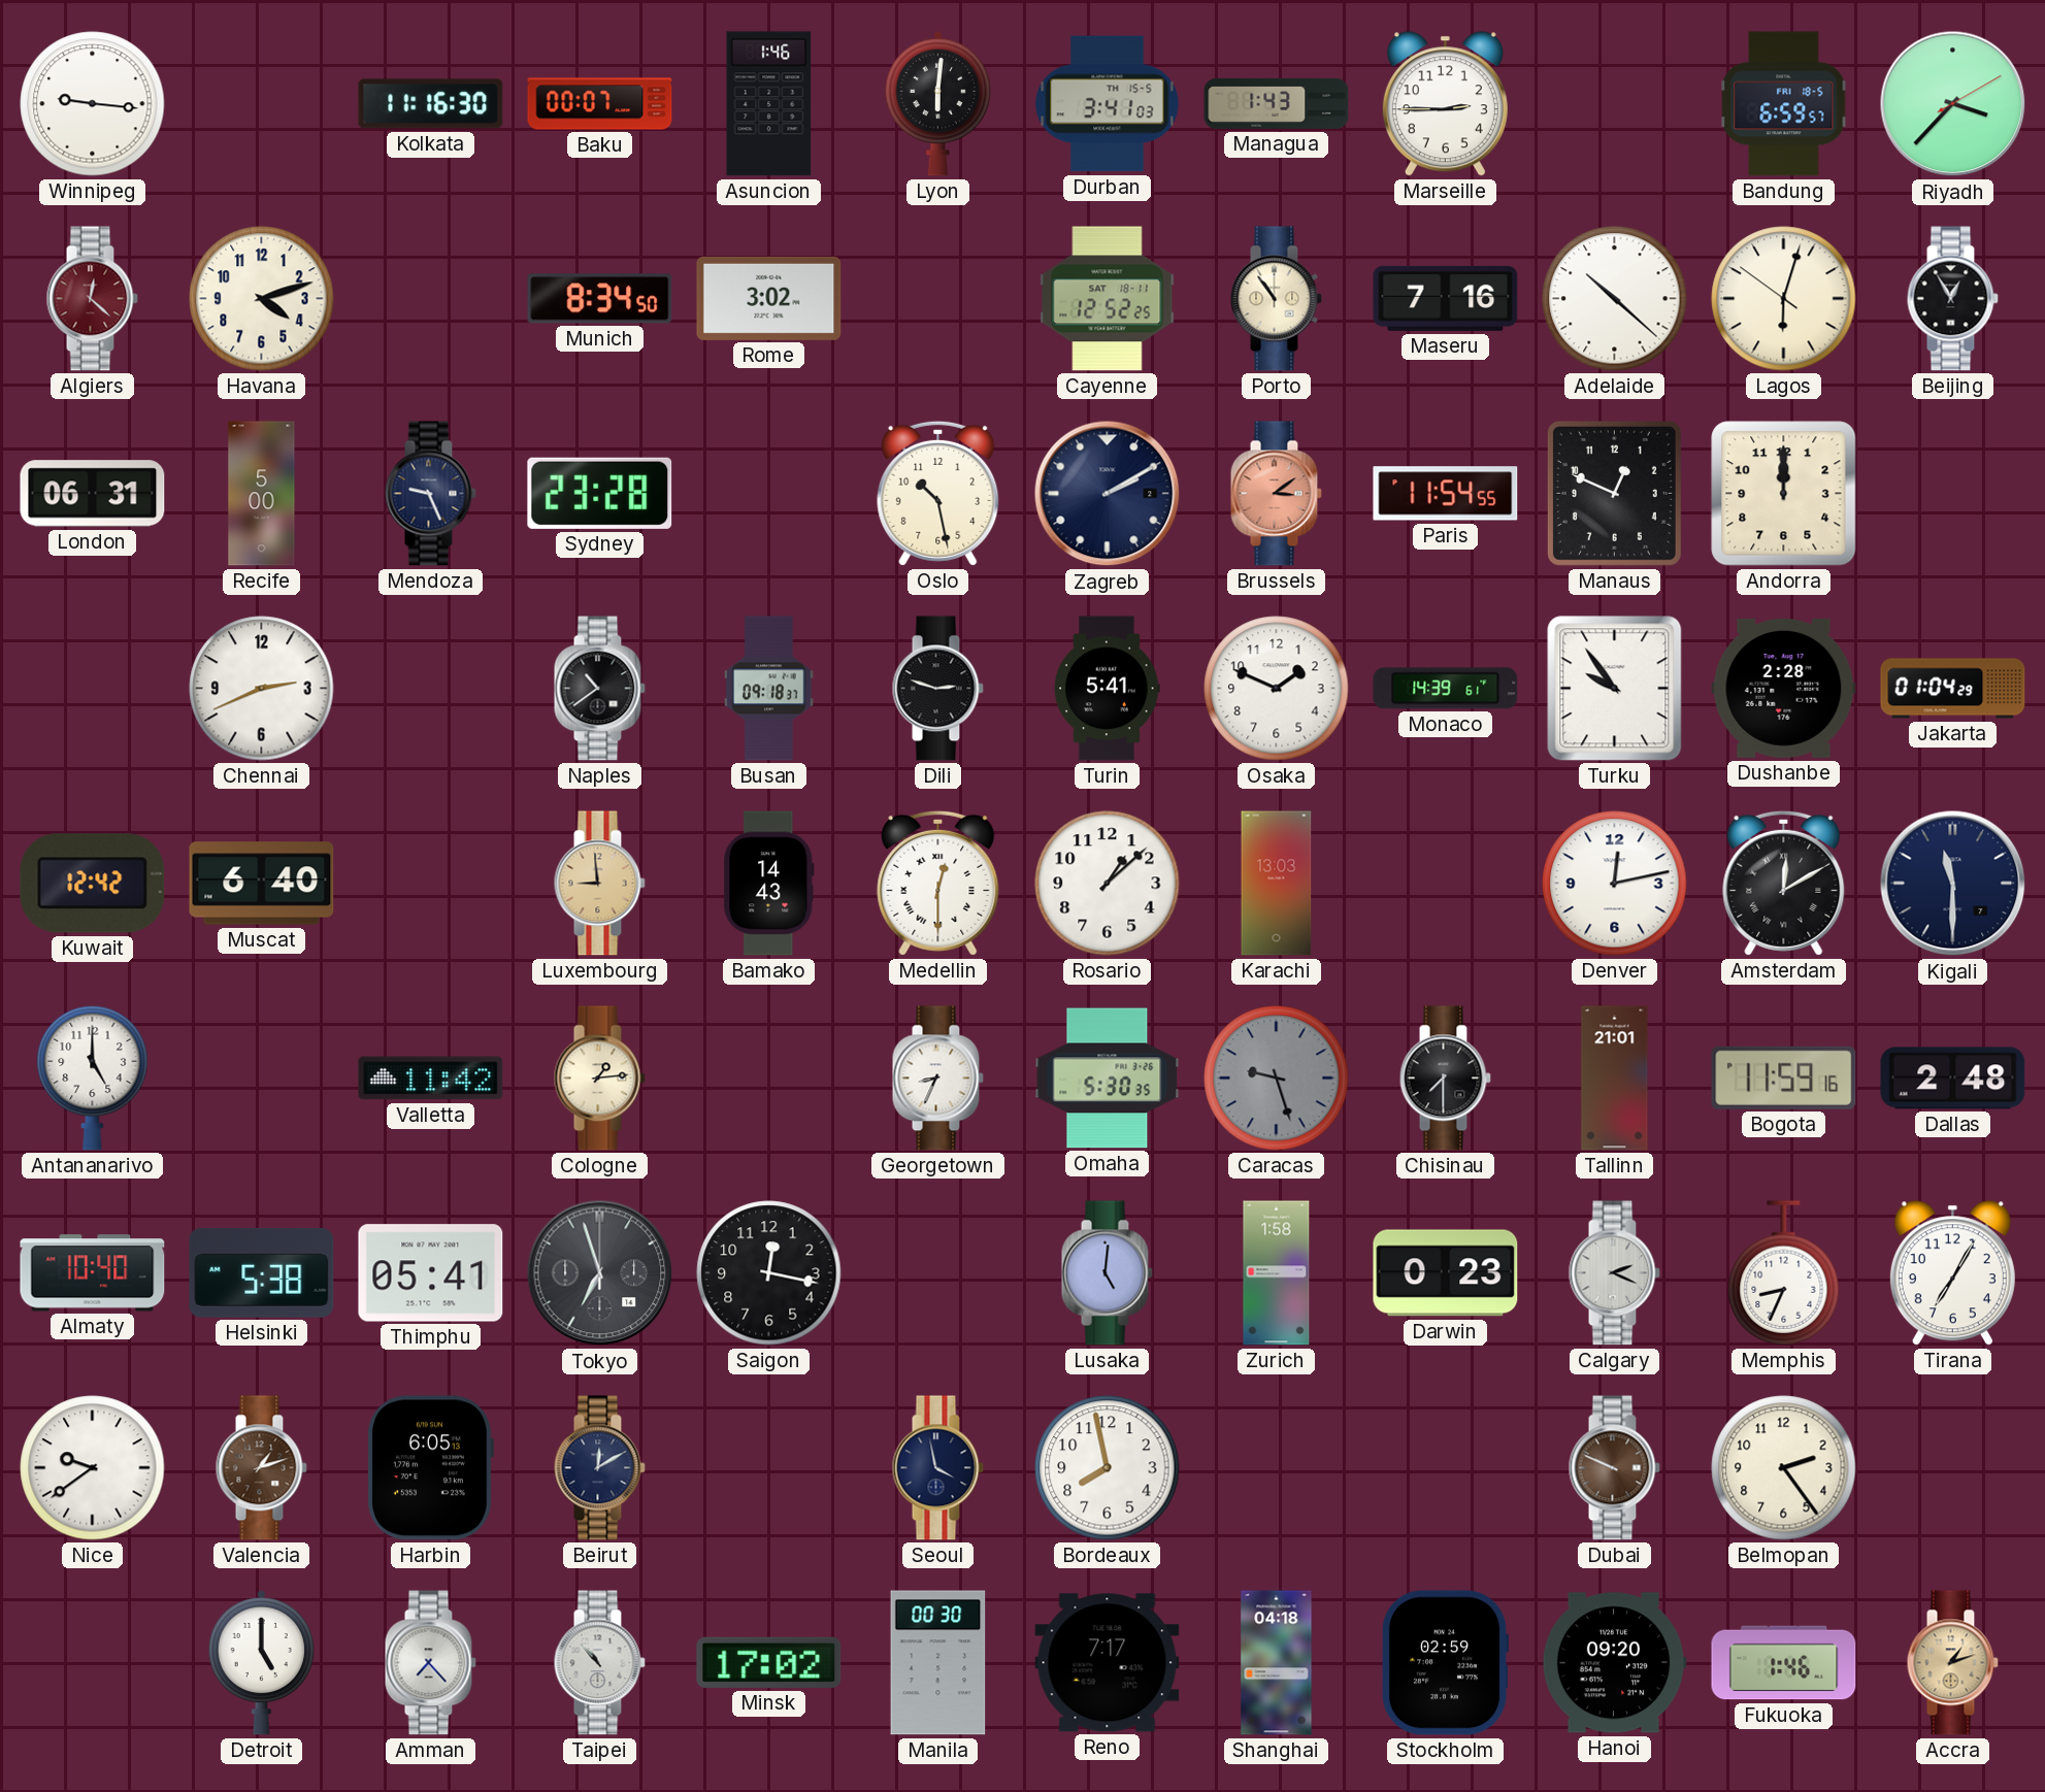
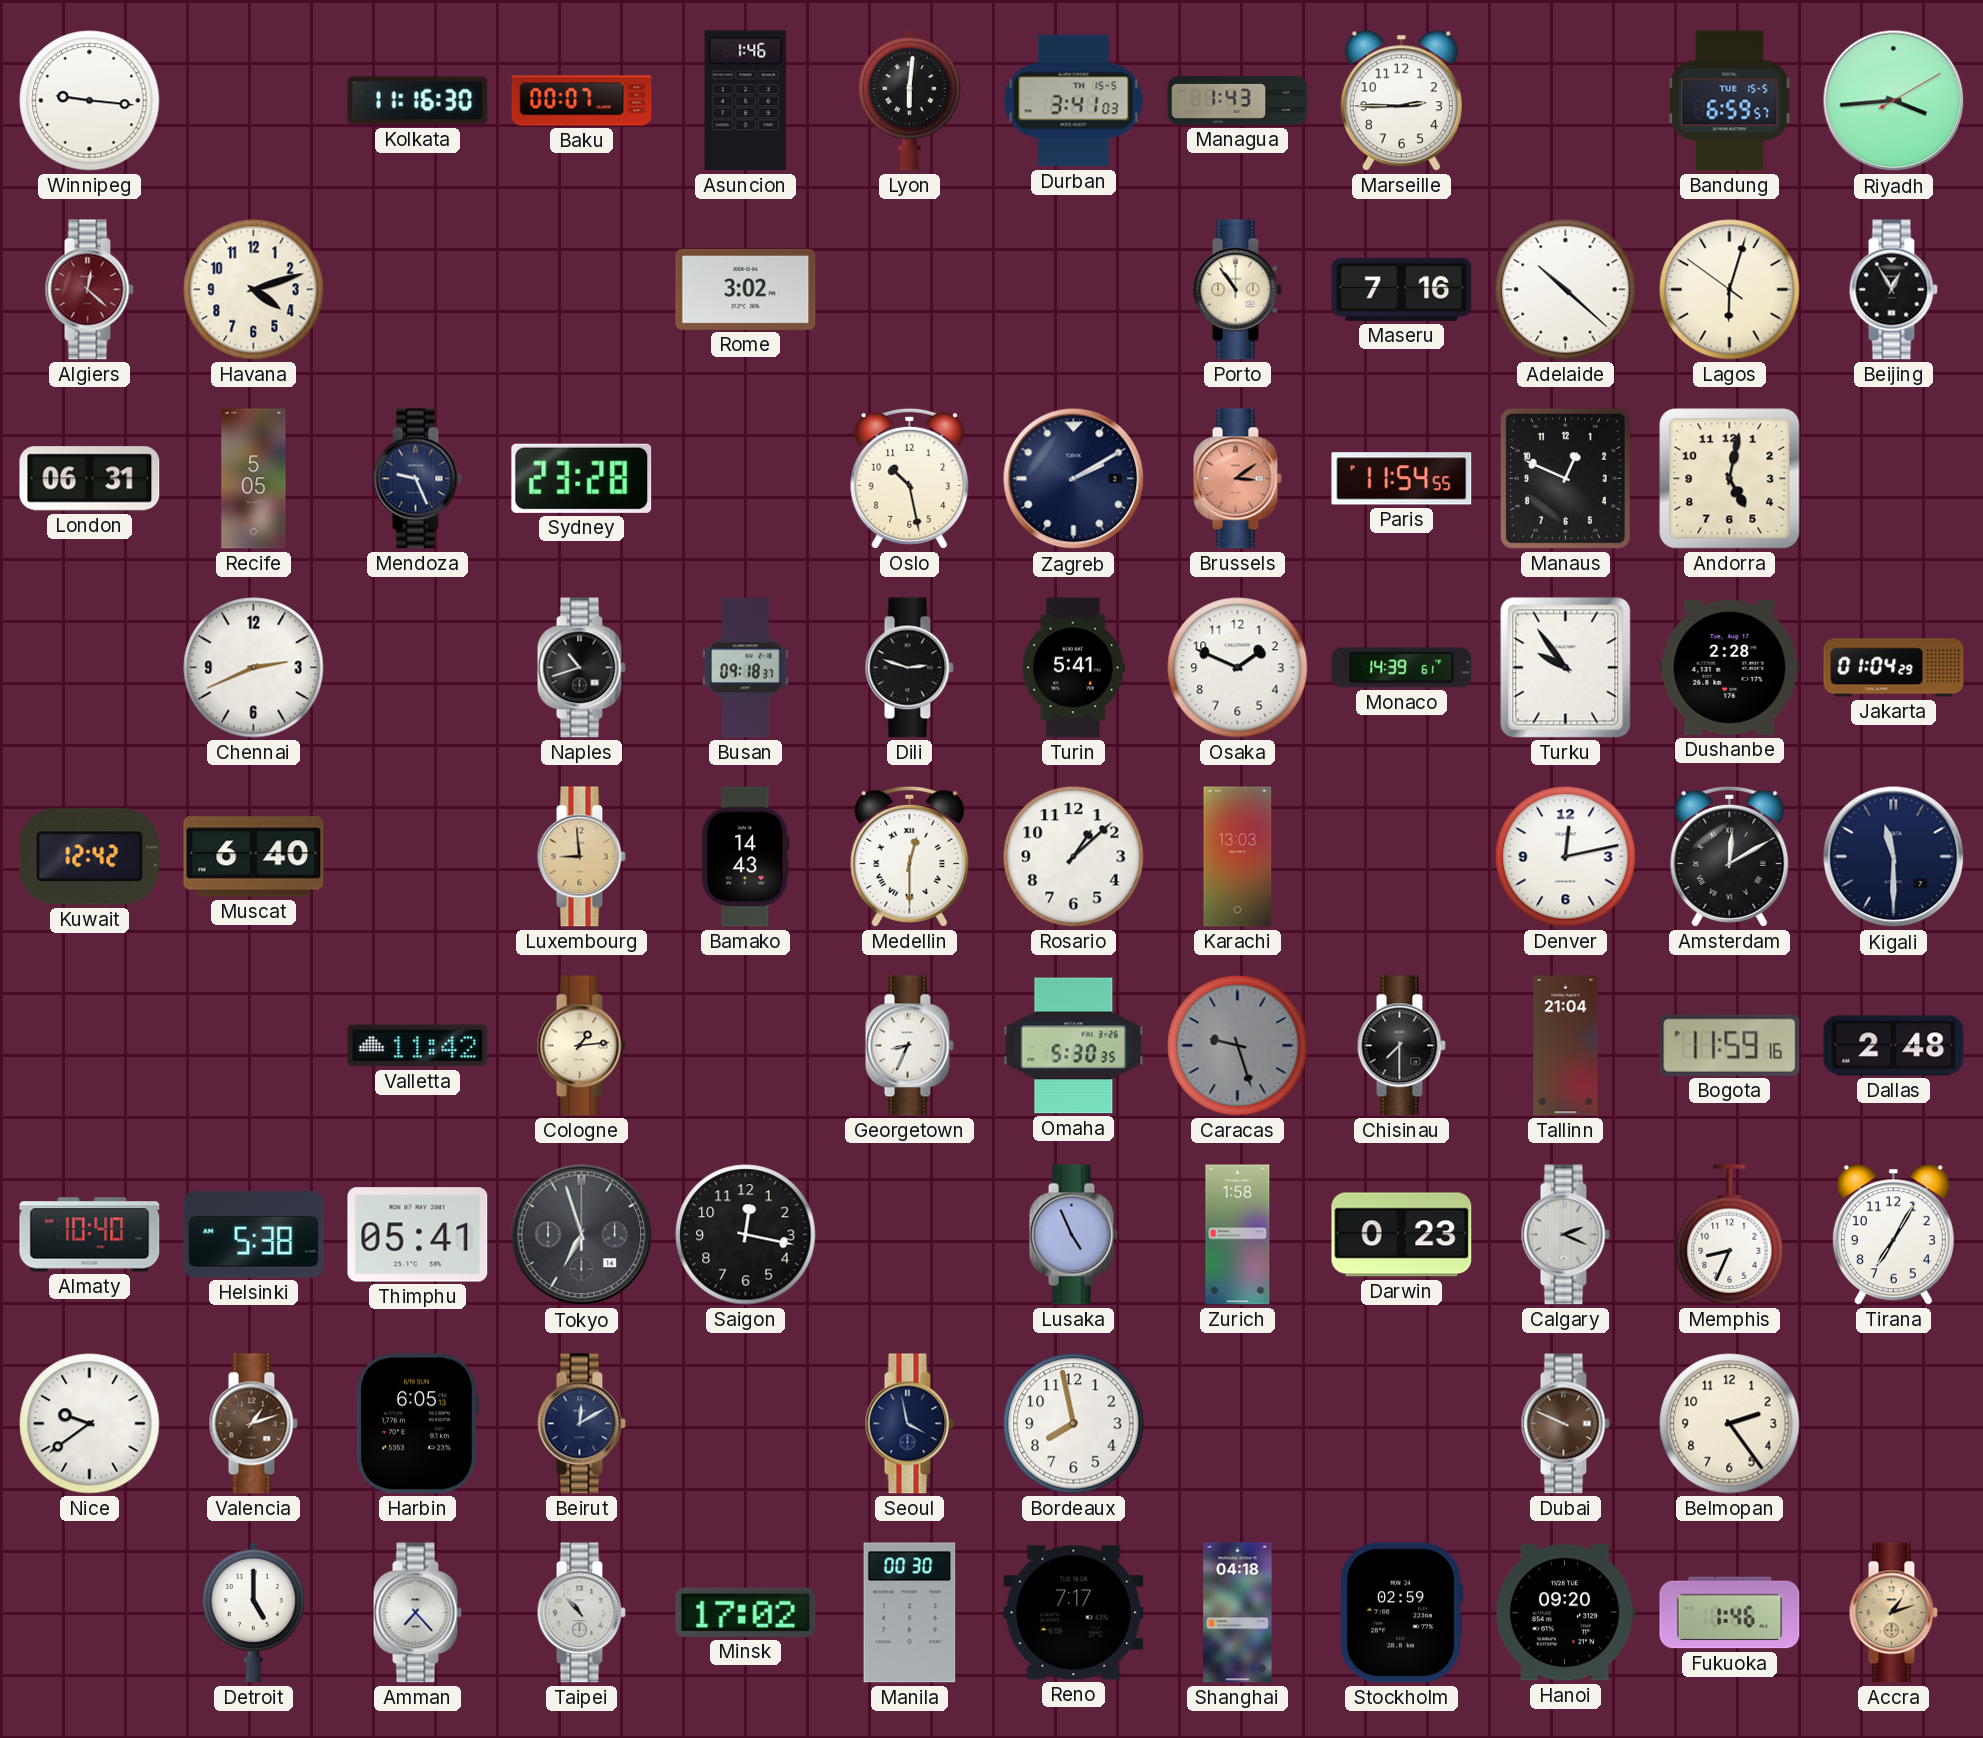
Bandung date: FRI 18-5 -> TUE 15-5 (1730, 101)
Riyadh: 3:37 -> 3:44 (1894, 101)
Munich: 8:34 -> none (600, 299)
Cayenne: 12:52 -> none (1108, 299)
Recife: 5:00 -> 5:05 (254, 479)
Andorra: 12:00 -> 5:02 (1730, 479)
Naples: 10:39 -> 10:42 (581, 668)
Antananarivo: 5:00 -> none (93, 1077)
Tallinn: 21:01 -> 21:04 (1566, 1046)
Lusaka: 5:01 -> 4:56 (1073, 1235)
